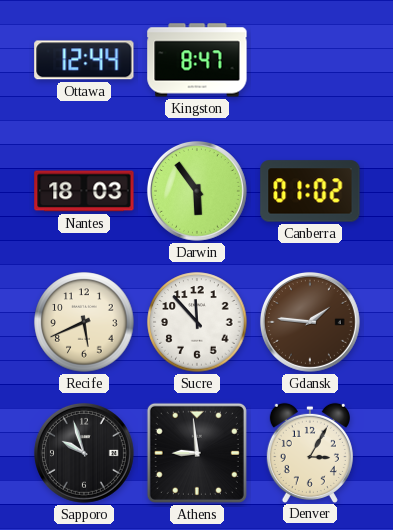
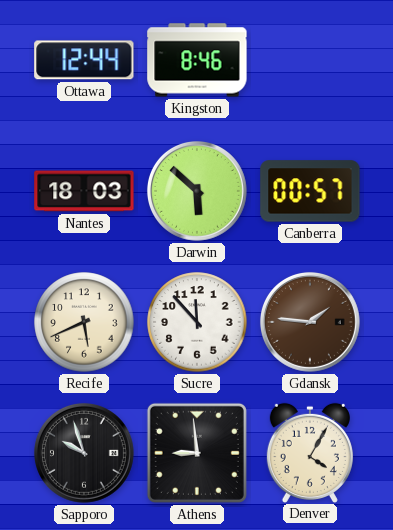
Kingston: 8:47 -> 8:46 (197, 60)
Darwin: 5:54 -> 5:52 (197, 191)
Canberra: 01:02 -> 00:57 (310, 191)
Denver: 3:05 -> 4:05 (310, 452)
